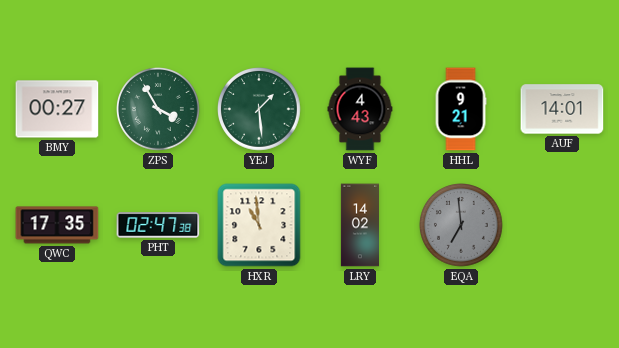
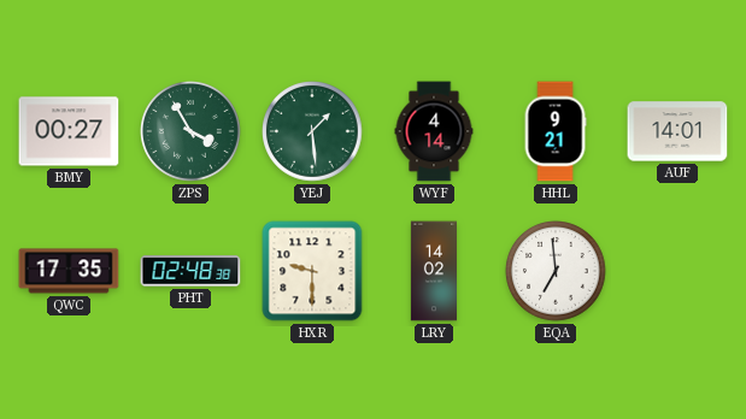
WYF: 4:43 -> 4:14 (434, 131)
PHT: 02:47 -> 02:48 (190, 271)
HXR: 10:59 -> 9:30 (312, 271)
EQA dial: grey -> white (556, 271)
